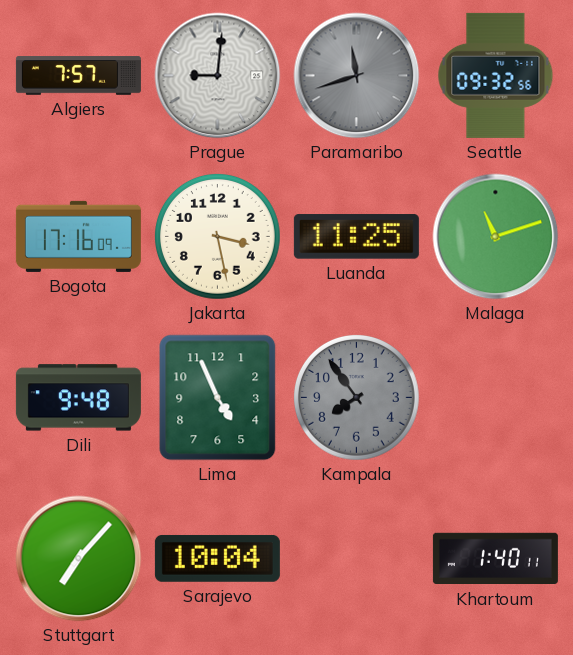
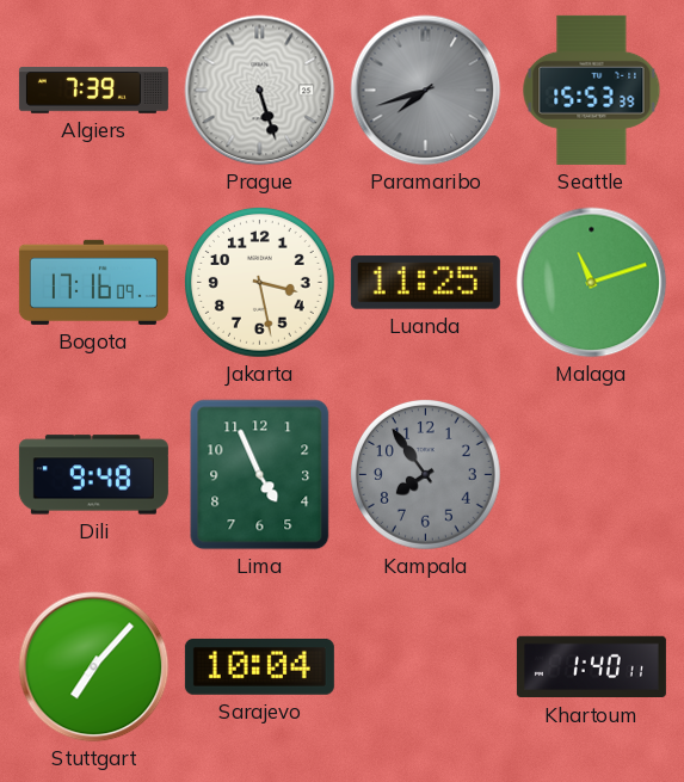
Algiers: 7:57 -> 7:39 (93, 91)
Prague: 9:01 -> 5:27 (260, 91)
Paramaribo: 11:42 -> 7:42 (426, 91)
Seattle: 09:32 -> 15:53 (592, 90)
